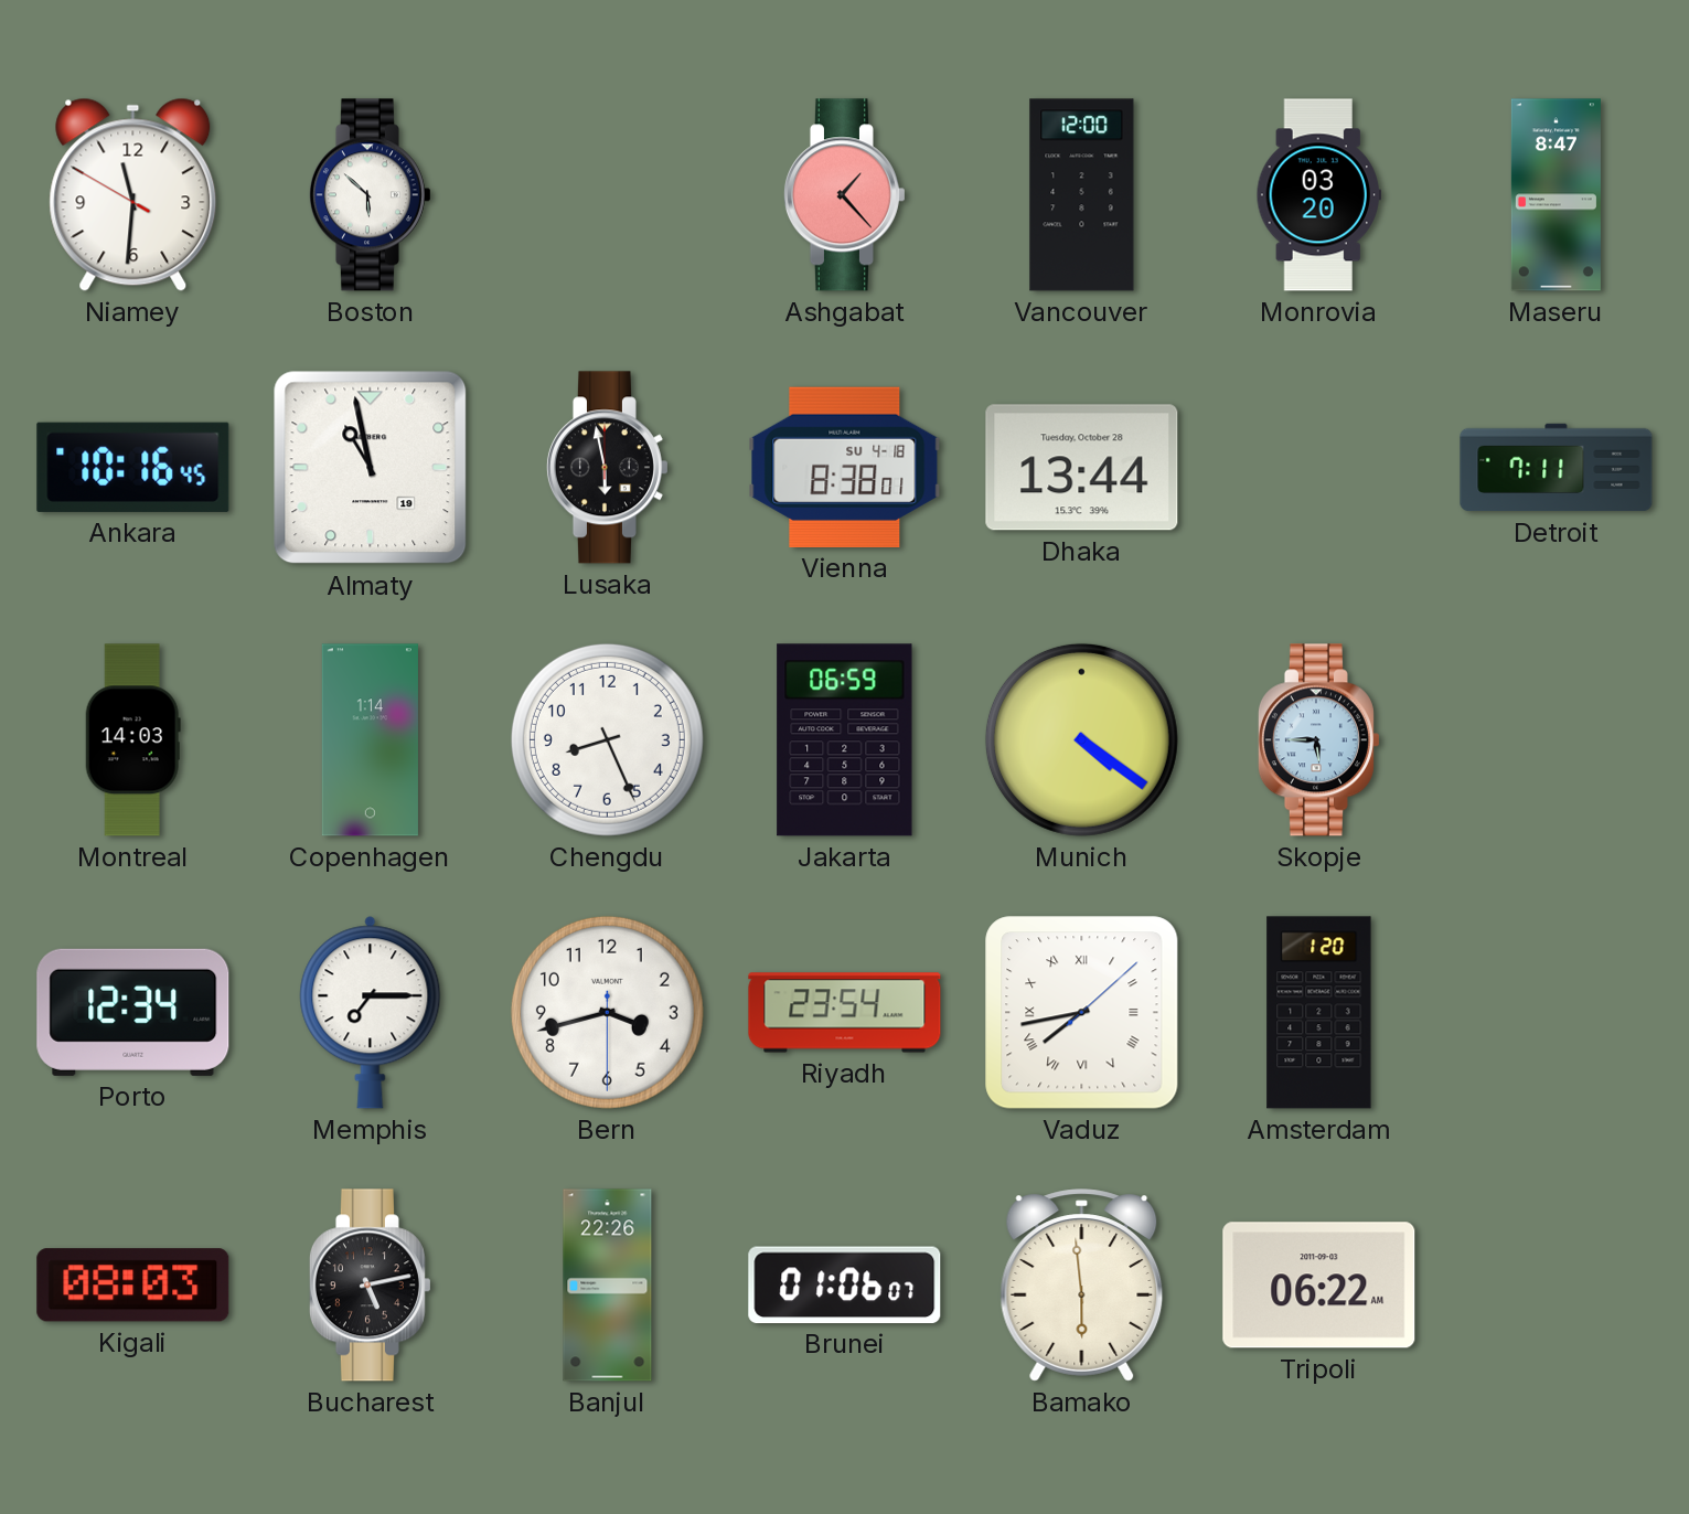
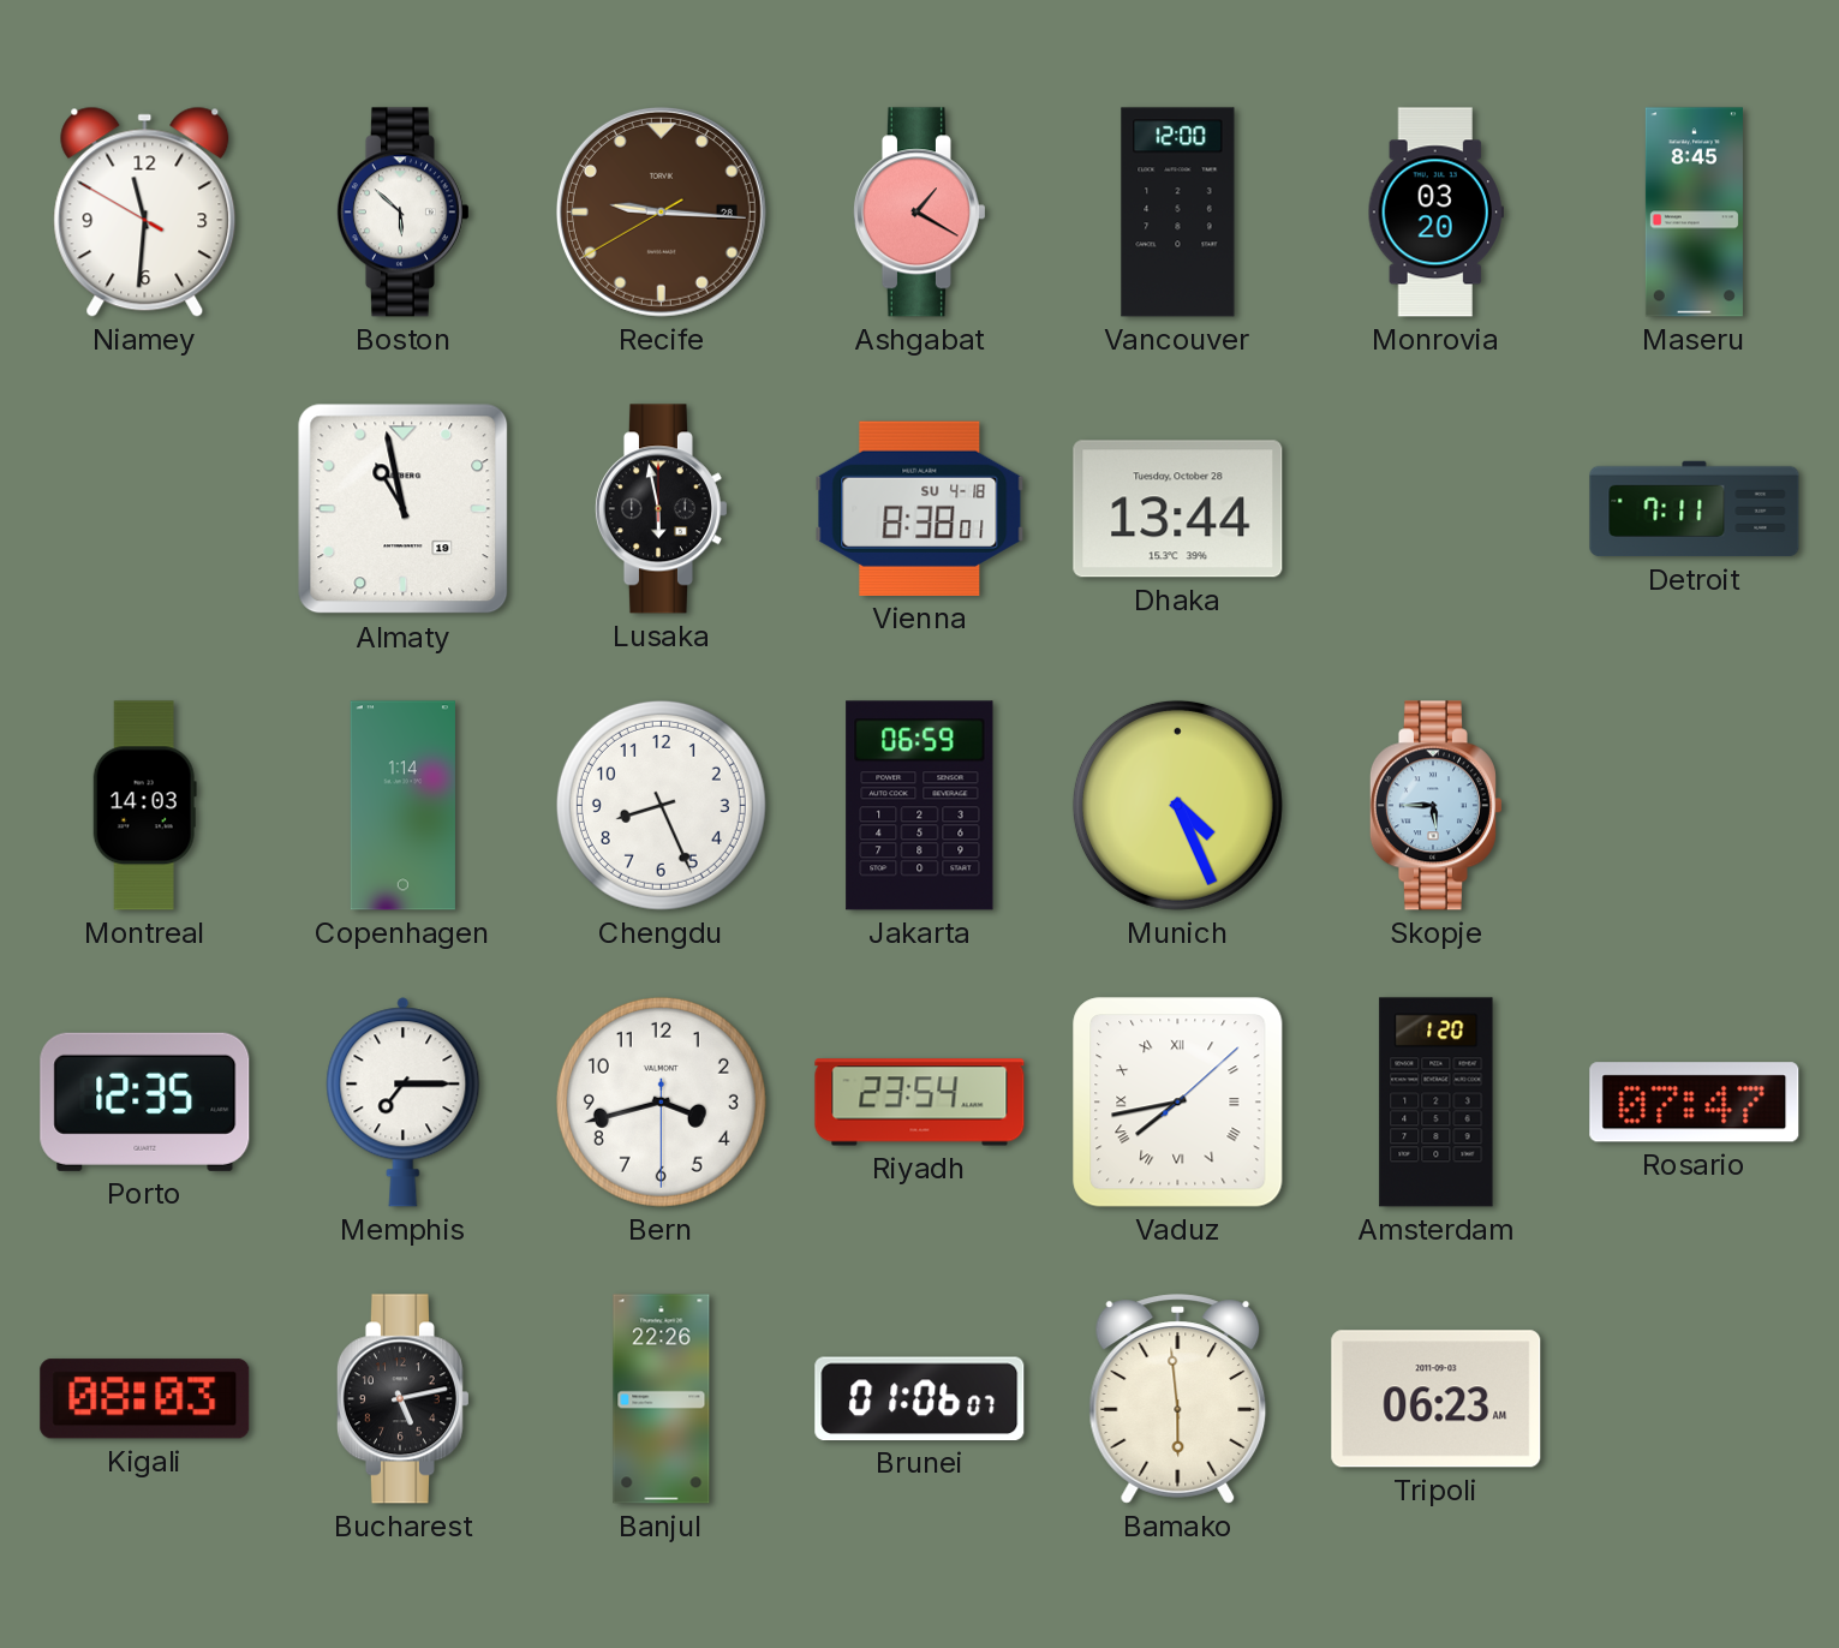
Recife: none -> 9:15 (661, 211)
Ashgabat: 1:23 -> 1:20 (919, 213)
Maseru: 8:47 -> 8:45 (1694, 213)
Ankara: 10:16 -> none (133, 467)
Munich: 4:21 -> 4:26 (1177, 805)
Porto: 12:34 -> 12:35 (145, 1101)
Rosario: none -> 07:47 (1695, 1103)
Tripoli: 06:22 -> 06:23 (1437, 1399)
